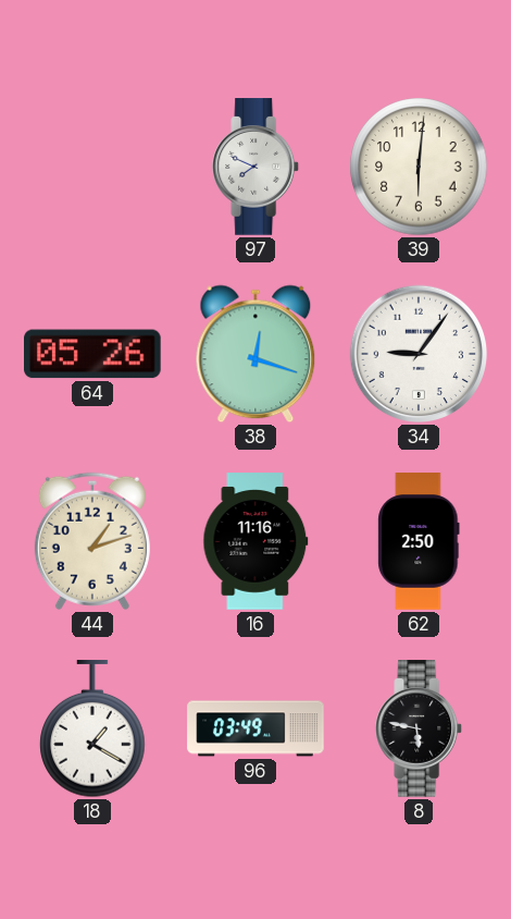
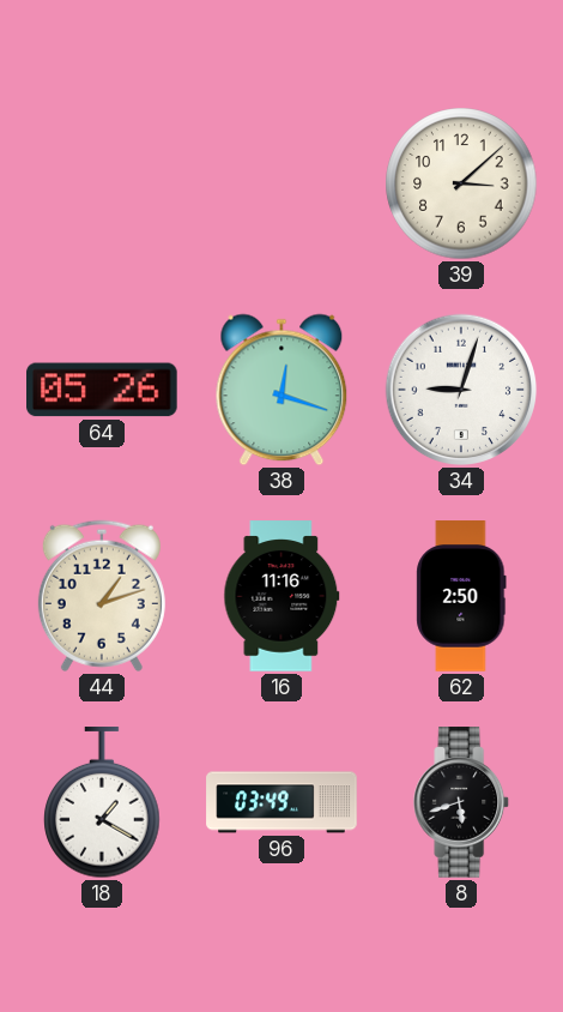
97: 7:49 -> none (257, 167)
39: 6:01 -> 3:08 (461, 183)
34: 9:06 -> 9:03 (461, 390)
8: 5:47 -> 5:42 (462, 802)
